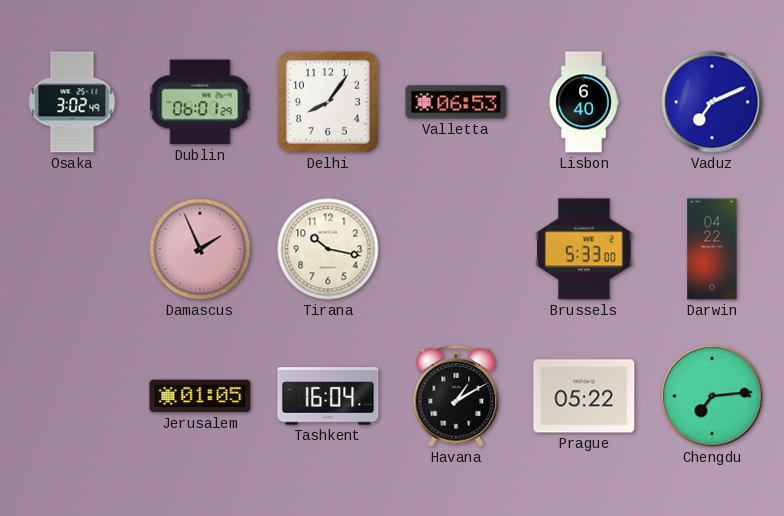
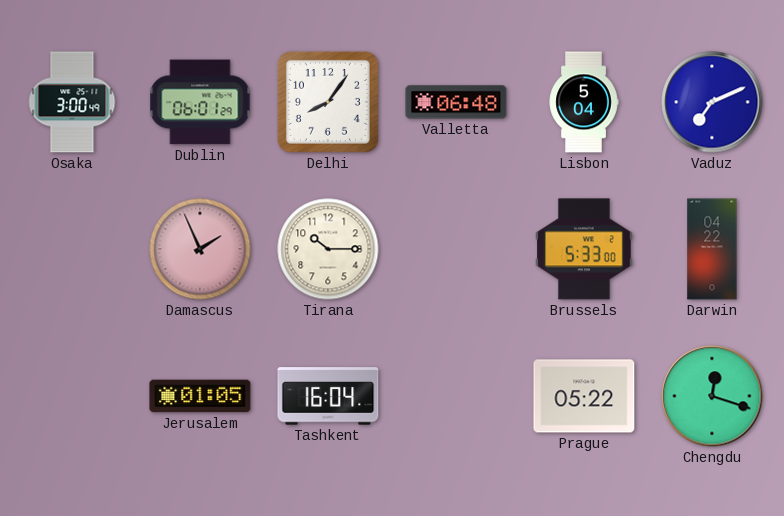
Osaka: 3:02 -> 3:00 (72, 102)
Valletta: 06:53 -> 06:48 (456, 102)
Lisbon: 6:40 -> 5:04 (584, 102)
Tirana: 10:17 -> 10:15 (328, 249)
Havana: 1:10 -> none (456, 396)
Chengdu: 7:14 -> 12:18 (712, 396)
